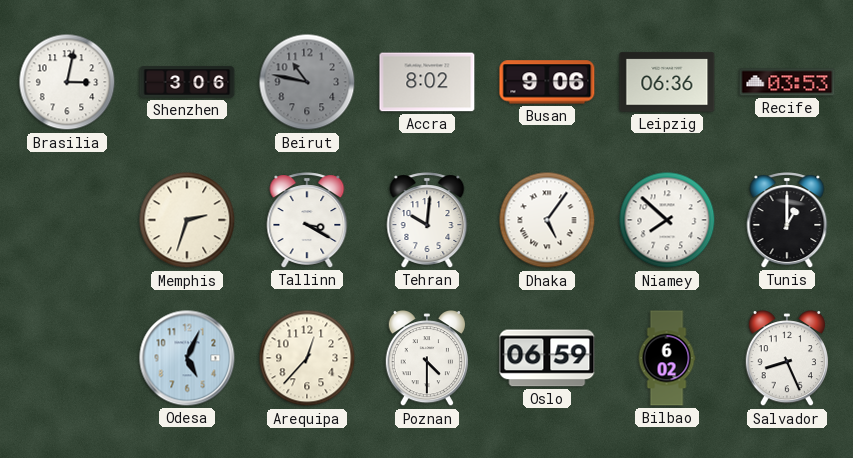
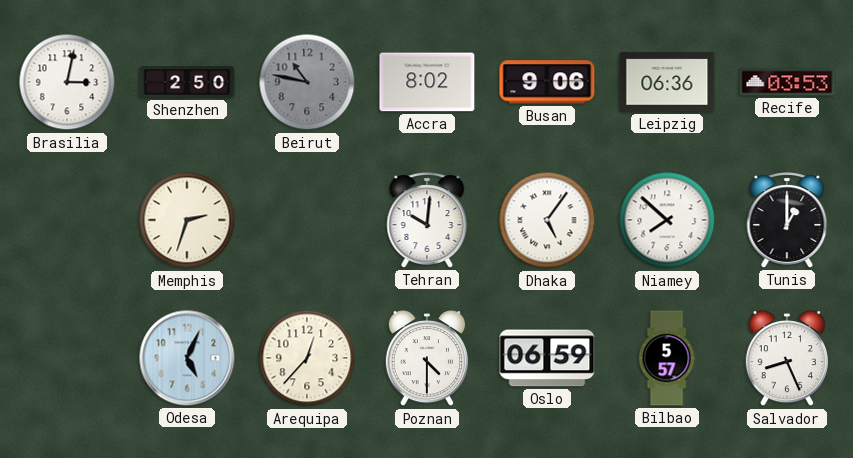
Shenzhen: 3:06 -> 2:50 (187, 82)
Tallinn: 3:20 -> none (307, 220)
Bilbao: 6:02 -> 5:57 (667, 358)
